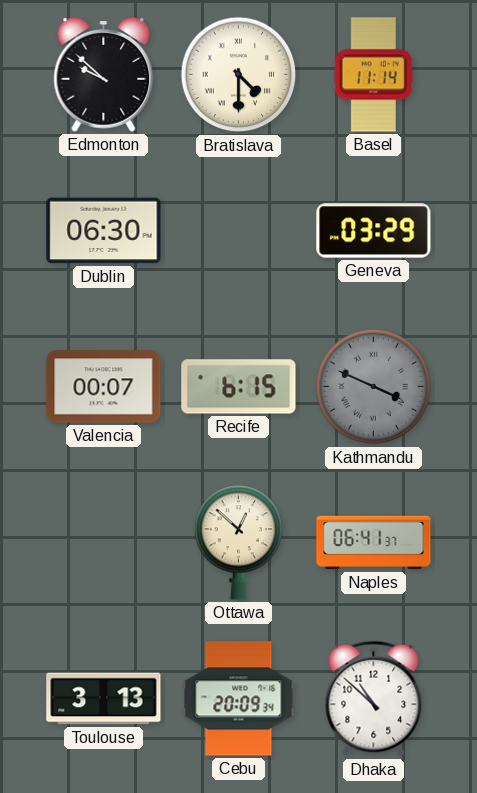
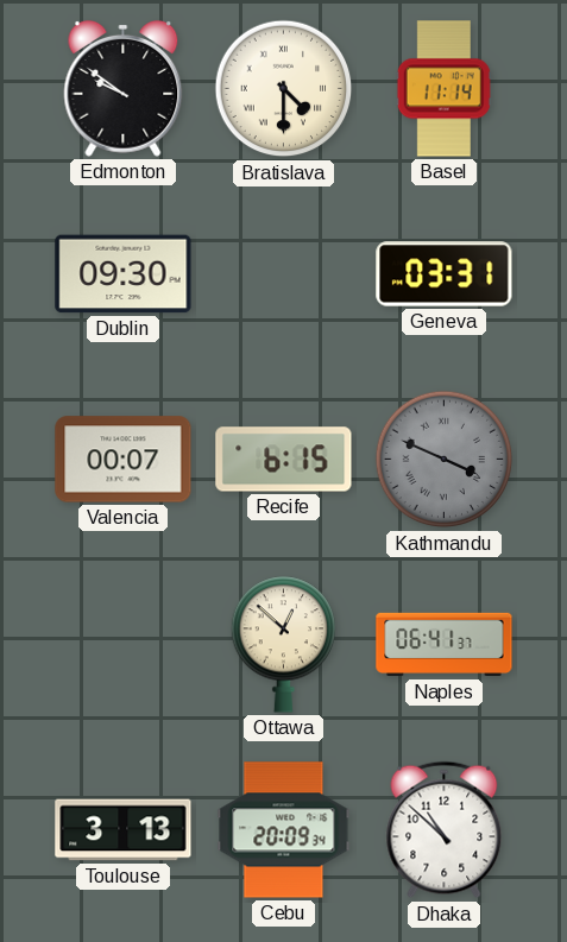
Edmonton: 9:52 -> 9:51 (124, 88)
Dublin: 06:30 -> 09:30 (124, 274)
Geneva: 03:29 -> 03:31 (445, 274)
